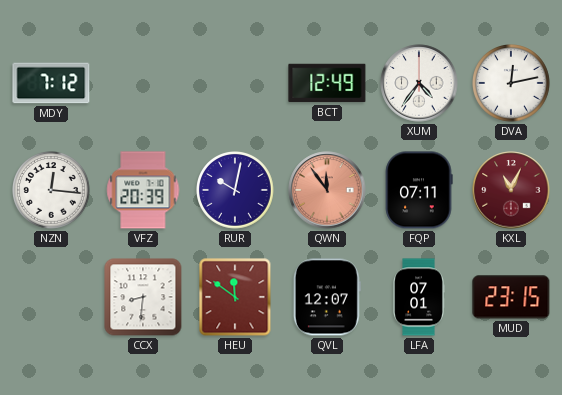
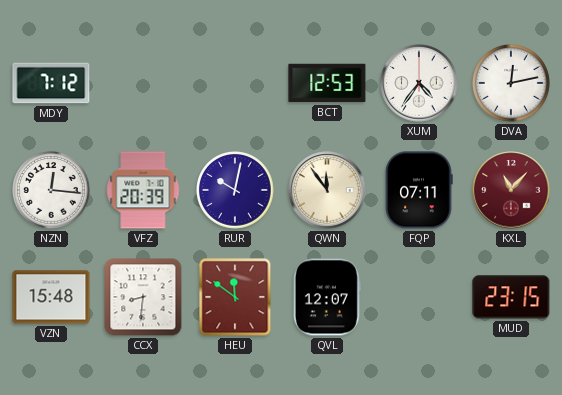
BCT: 12:49 -> 12:53 (327, 83)
QWN dial: salmon -> cream (327, 190)
KXL: 11:04 -> 11:07 (511, 190)
VZN: none -> 15:48 (51, 297)
LFA: 07:01 -> none (419, 297)
